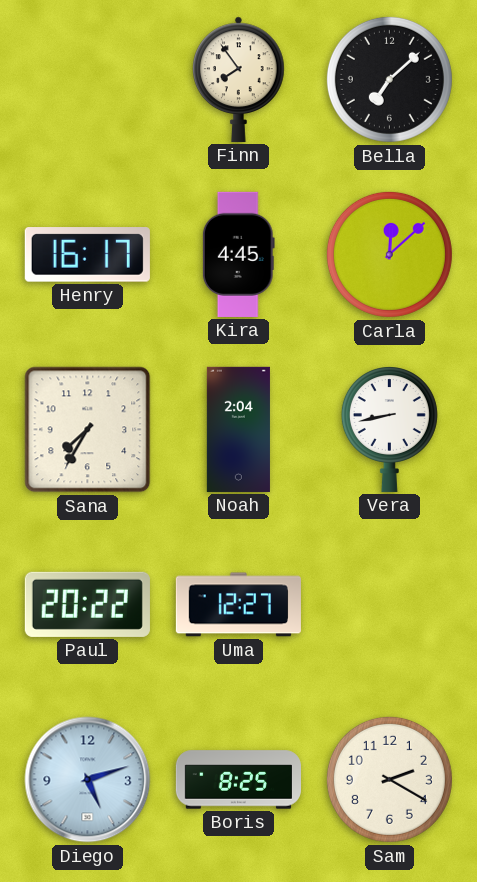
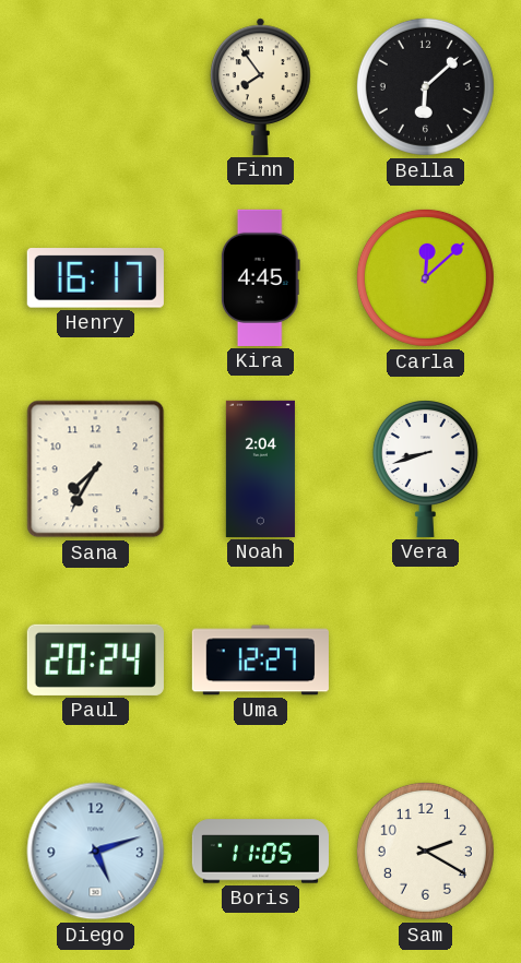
Bella: 7:08 -> 6:08 (425, 86)
Vera: 8:43 -> 8:42 (425, 469)
Paul: 20:22 -> 20:24 (95, 659)
Boris: 8:25 -> 11:05 (260, 852)
